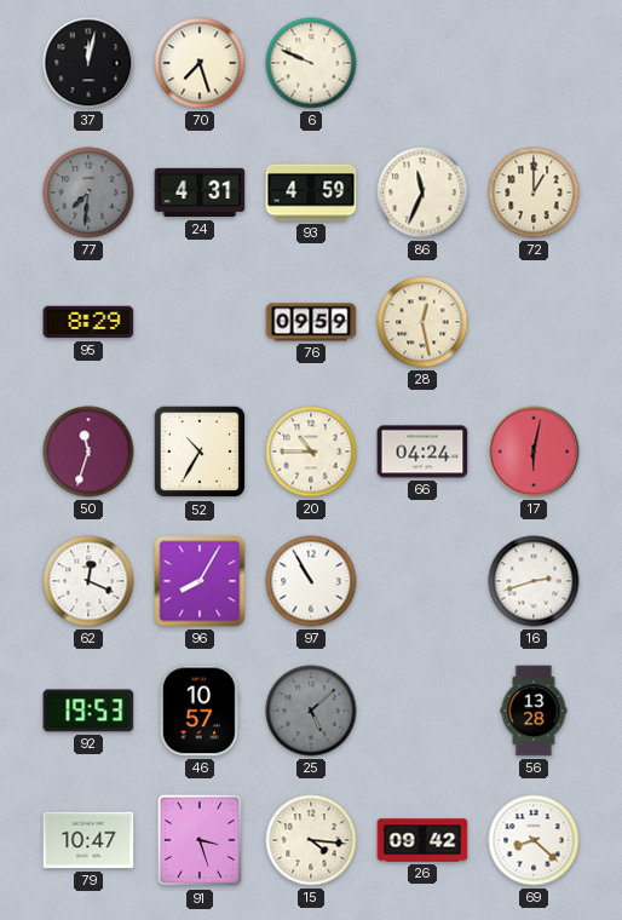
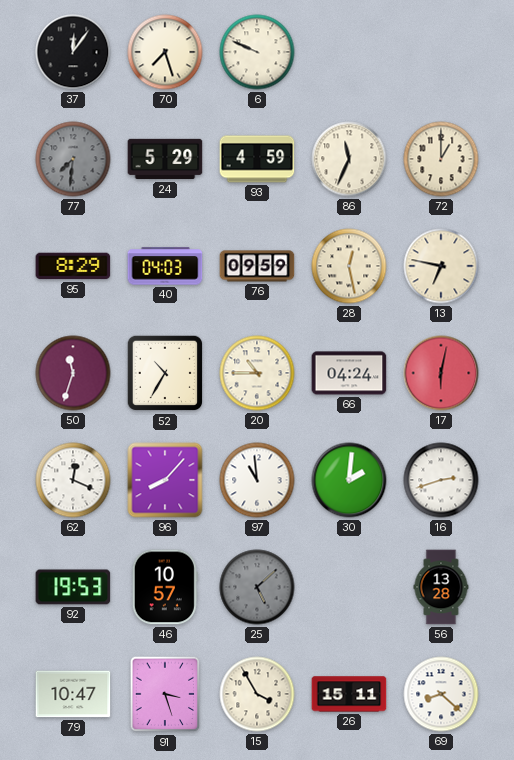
37: 12:02 -> 12:06 (73, 52)
24: 4:31 -> 5:29 (165, 159)
40: none -> 04:03 (165, 266)
13: none -> 6:47 (441, 266)
96: 8:05 -> 8:07 (165, 480)
97: 10:55 -> 10:59 (257, 480)
30: none -> 2:01 (349, 480)
15: 4:16 -> 3:55 (257, 694)
26: 09:42 -> 15:11 (349, 694)
